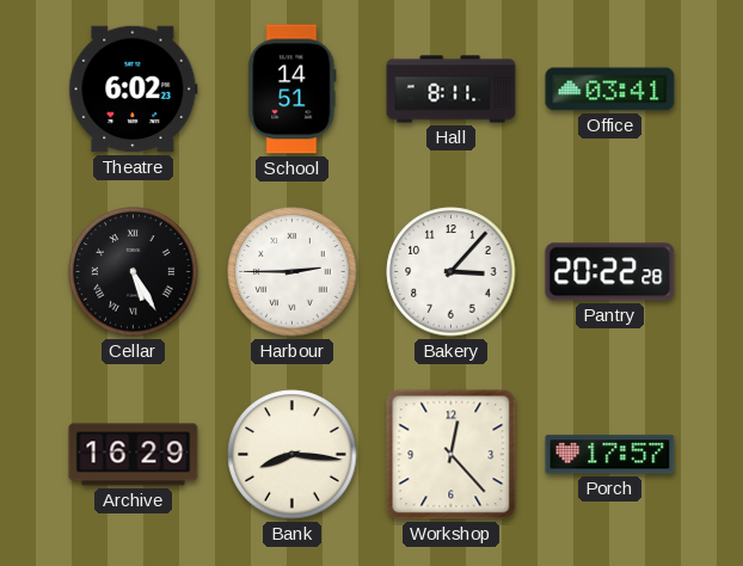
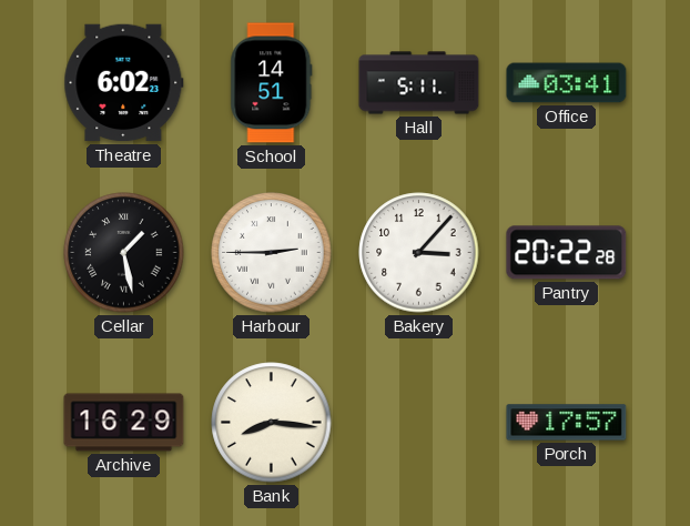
Hall: 8:11 -> 5:11 (419, 83)
Cellar: 5:25 -> 1:28 (124, 253)
Workshop: 12:23 -> none (452, 455)
